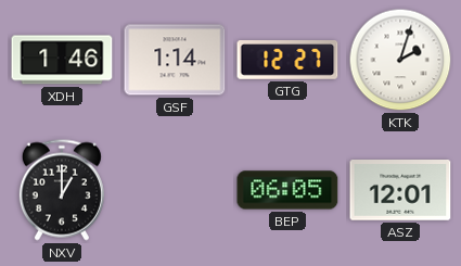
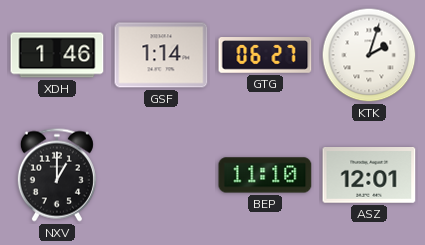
GTG: 12:27 -> 06:27 (265, 56)
BEP: 06:05 -> 11:10 (265, 175)
